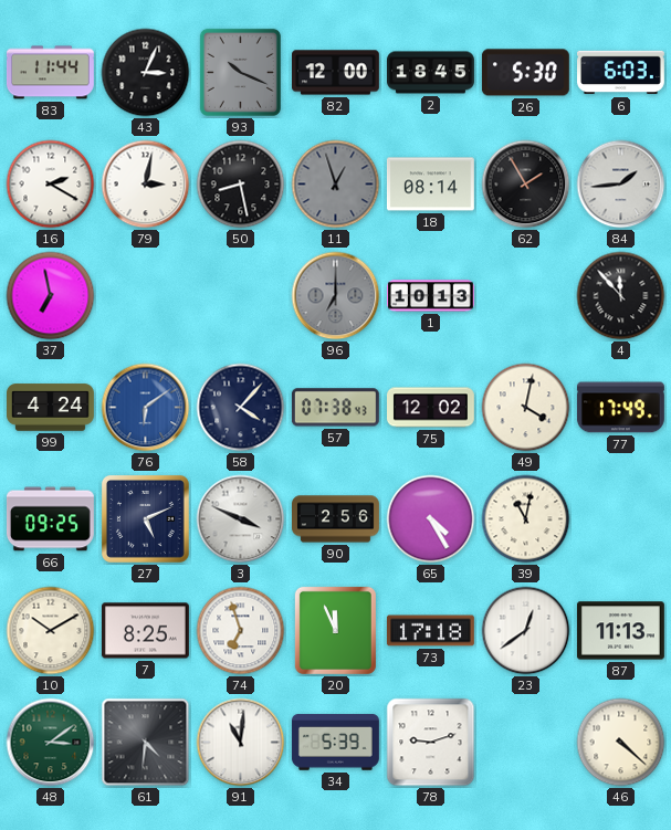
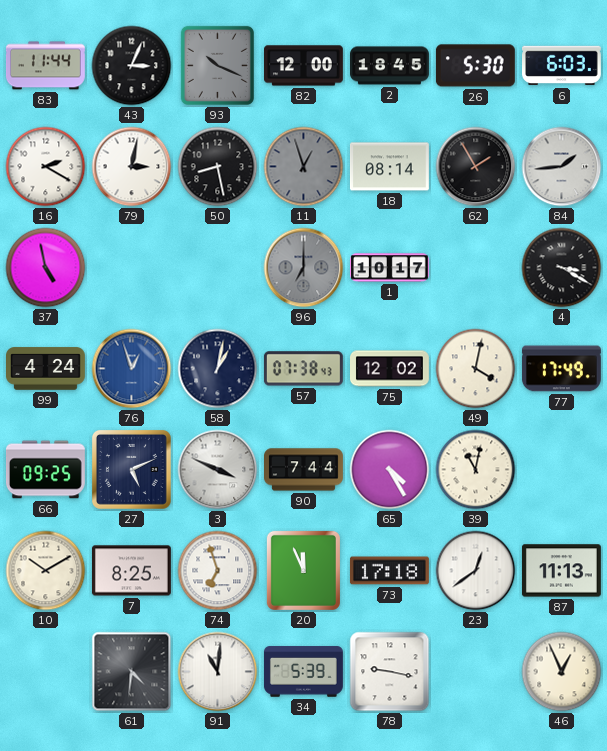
37: 6:58 -> 4:58 (46, 268)
1: 10:13 -> 10:17 (390, 268)
4: 11:53 -> 3:20 (562, 268)
76: 6:09 -> 12:57 (132, 369)
58: 4:07 -> 1:02 (218, 369)
90: 2:56 -> 7:44 (304, 470)
48: 3:09 -> none (51, 743)
78: 9:12 -> 9:17 (390, 672)
46: 4:22 -> 12:56 (562, 672)
